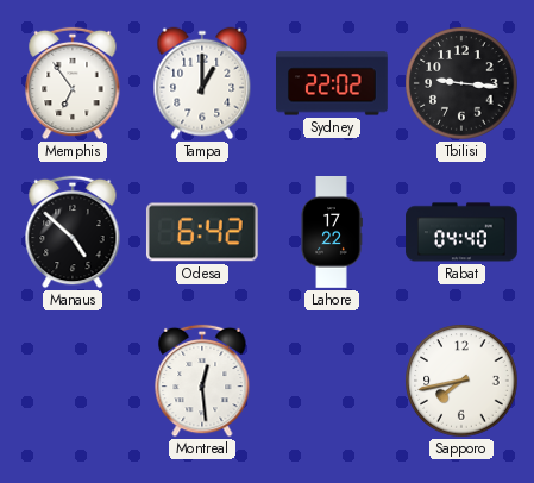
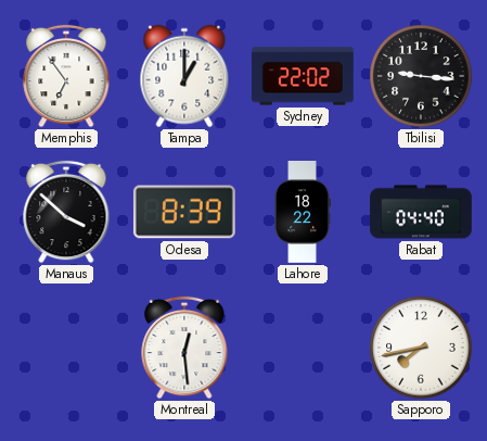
Manaus: 4:52 -> 3:52 (66, 212)
Odesa: 6:42 -> 8:39 (184, 212)
Lahore: 17:22 -> 18:22 (303, 212)
